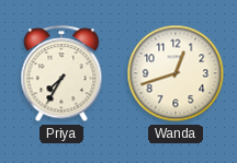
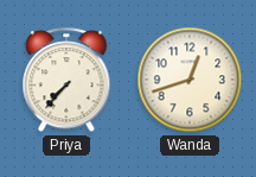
Priya: 7:35 -> 7:37 (66, 81)
